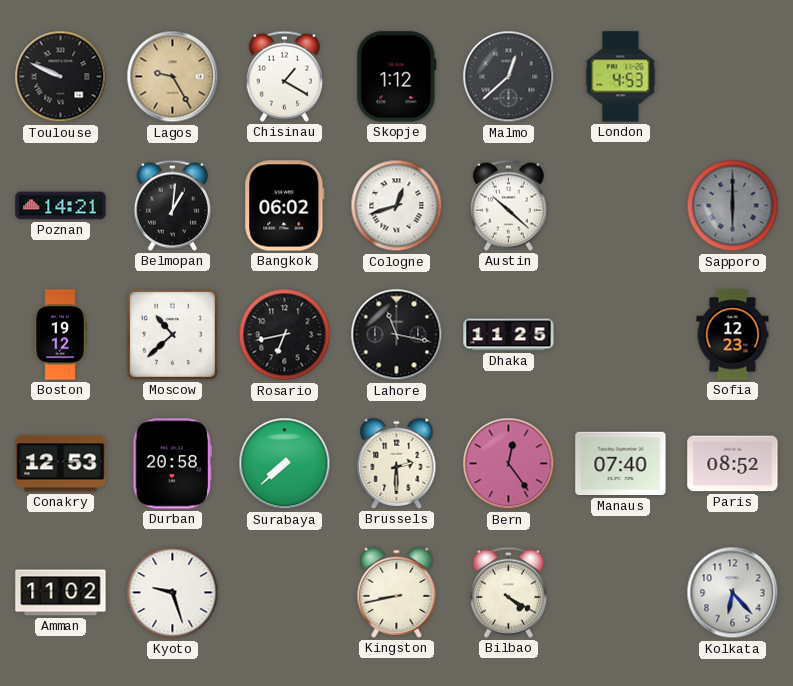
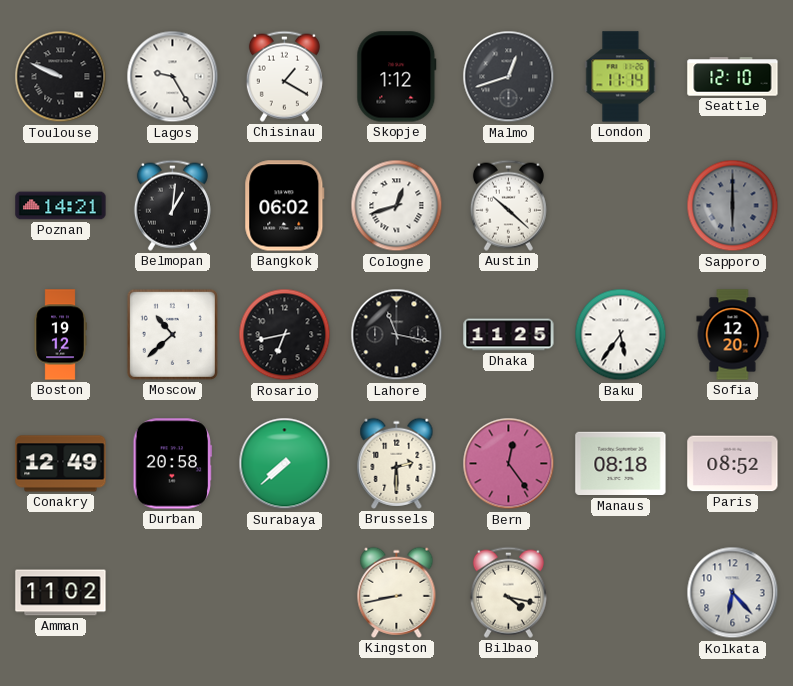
Lagos dial: champagne -> white (173, 77)
Malmo: 12:38 -> 12:42 (509, 77)
London: 4:53 -> 11:14 (621, 77)
Seattle: none -> 12:10 (733, 77)
Baku: none -> 5:36 (621, 335)
Sofia: 12:23 -> 12:20 (733, 335)
Conakry: 12:53 -> 12:49 (61, 464)
Manaus: 07:40 -> 08:18 (621, 464)
Kyoto: 9:27 -> none (173, 593)
Bilbao: 4:20 -> 4:17 (508, 592)
